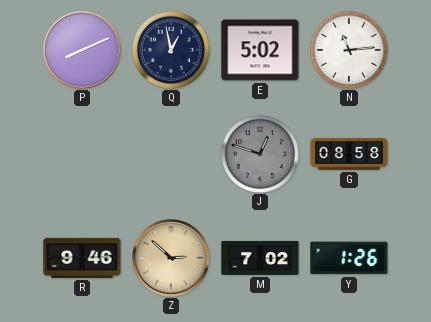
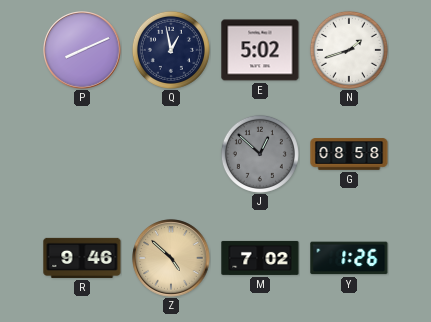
N: 11:14 -> 1:42 (349, 50)
J: 12:48 -> 12:52 (260, 154)
Z: 2:52 -> 4:52 (171, 258)
